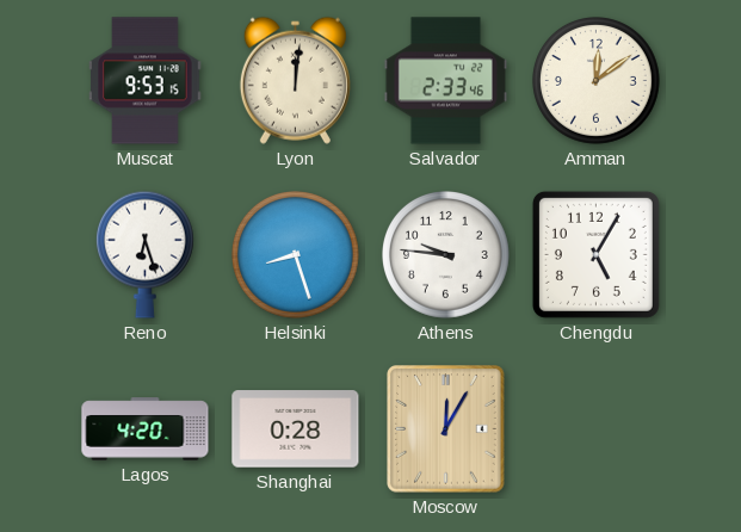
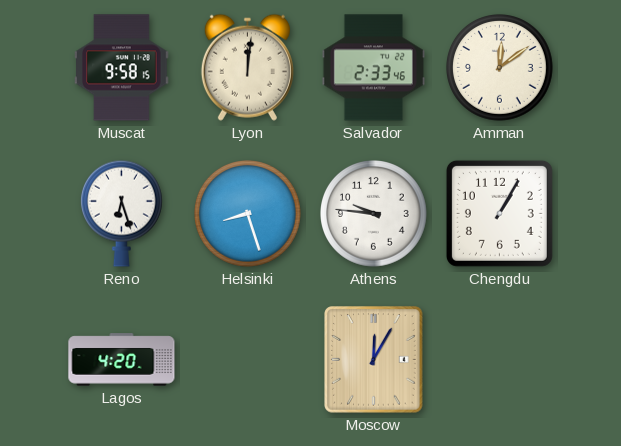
Muscat: 9:53 -> 9:58 (122, 68)
Chengdu: 5:05 -> 1:05 (499, 213)
Shanghai: 0:28 -> none (296, 429)
